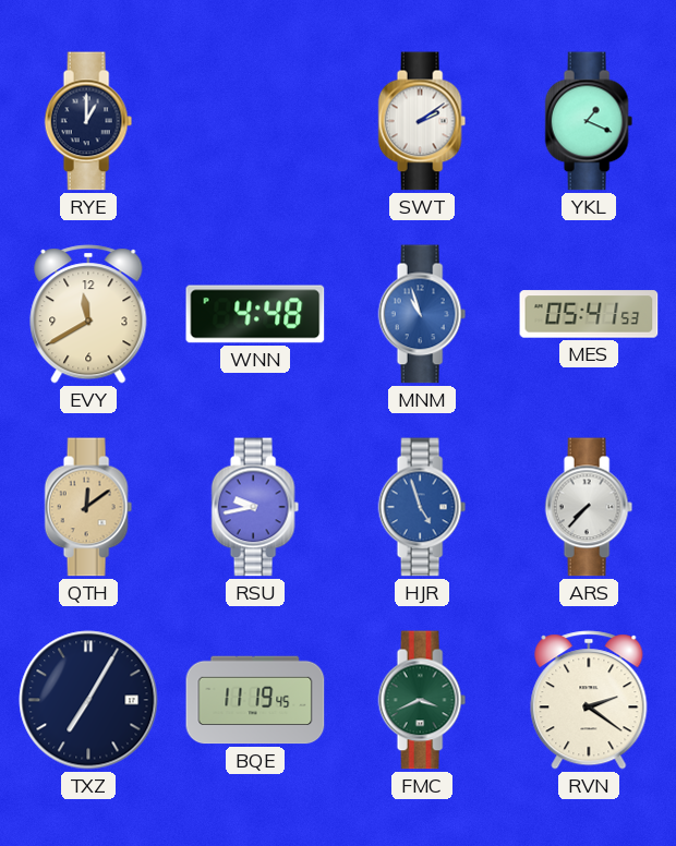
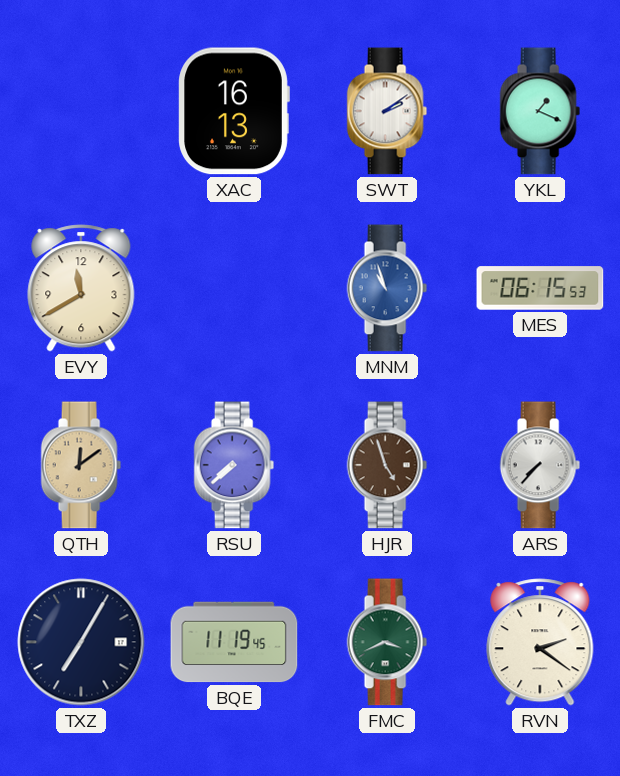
RYE: 1:00 -> none (88, 121)
XAC: none -> 16:13 (234, 111)
WNN: 4:48 -> none (255, 314)
MES: 05:41 -> 06:15 (540, 288)
RSU: 9:43 -> 7:38 (234, 465)
HJR dial: blue -> brown (387, 465)
